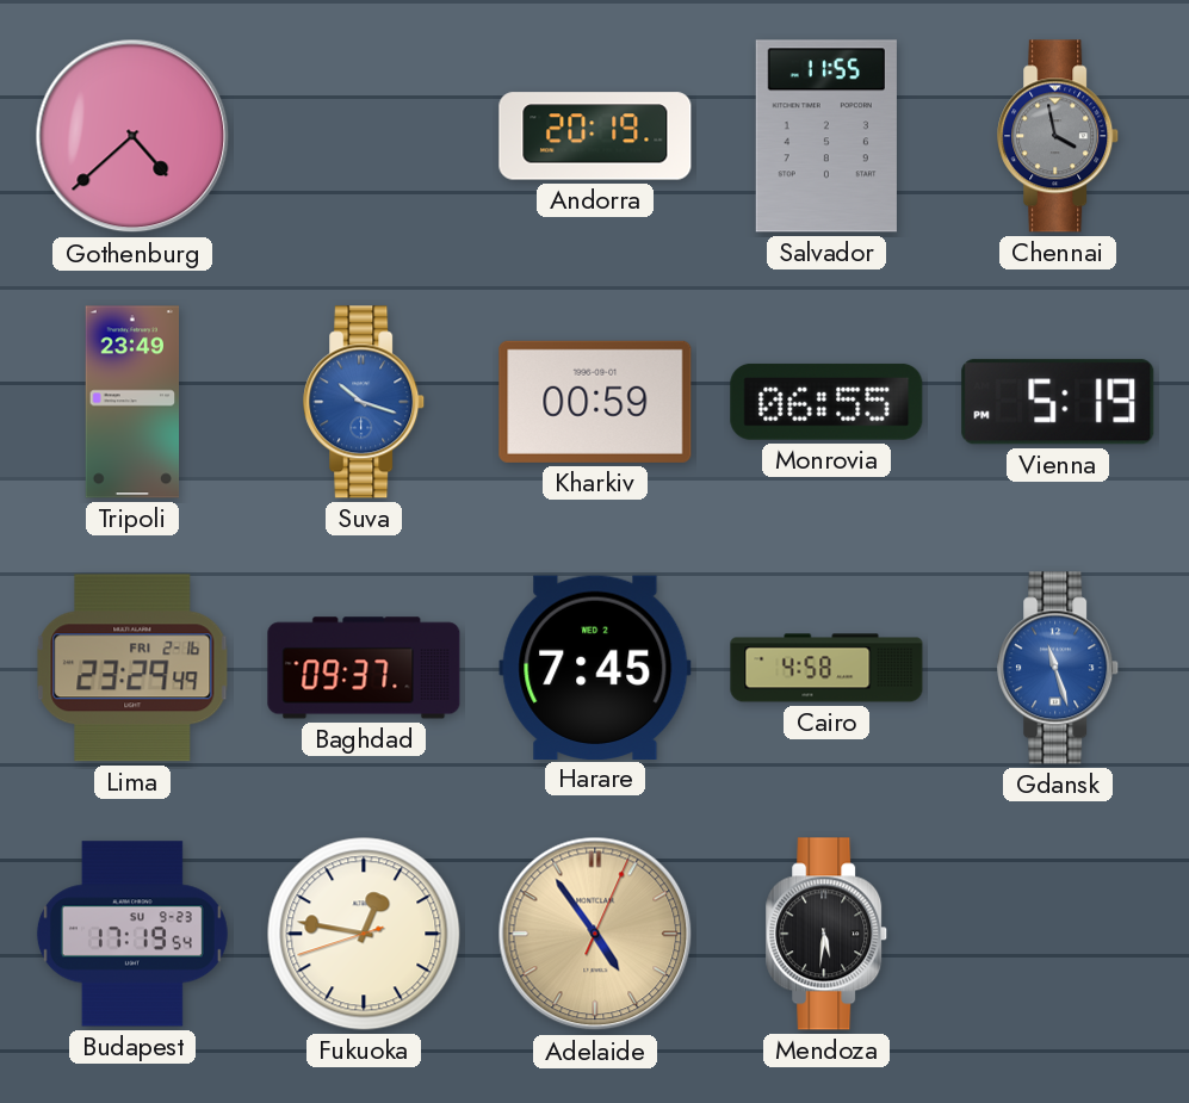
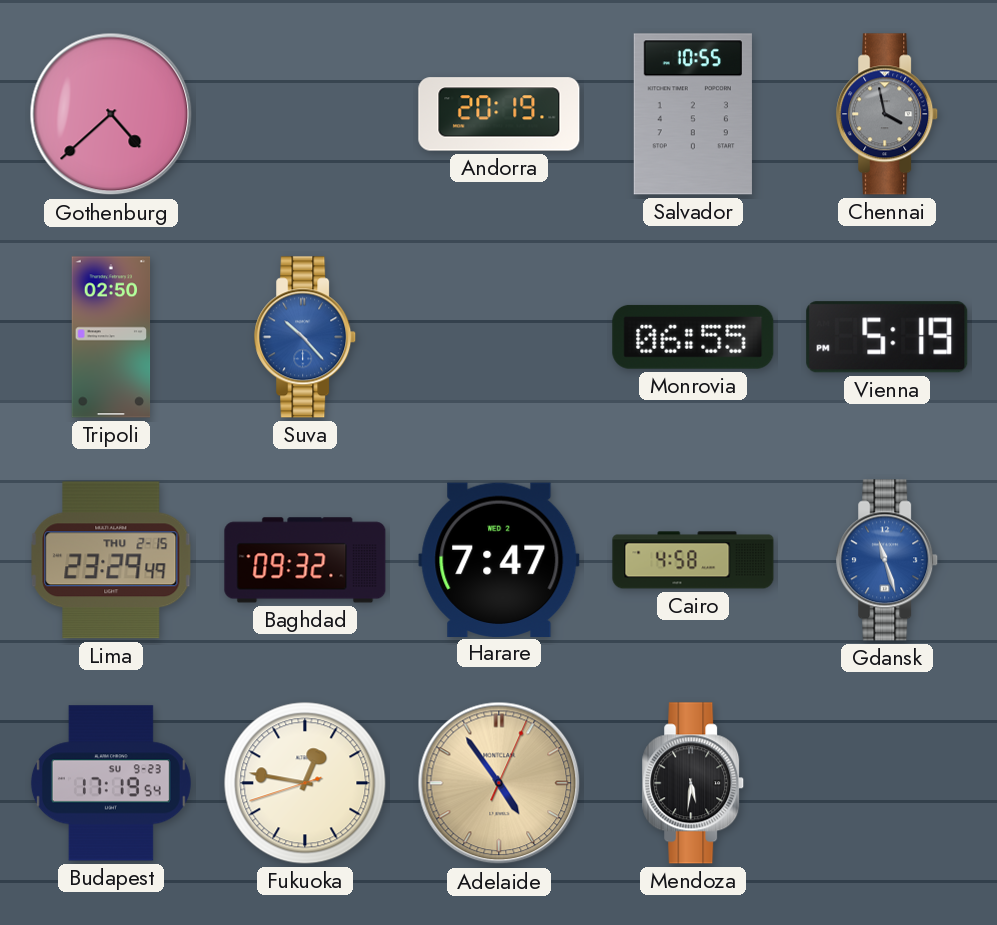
Salvador: 11:55 -> 10:55 (693, 114)
Tripoli: 23:49 -> 02:50 (111, 337)
Suva: 10:18 -> 10:23 (306, 337)
Kharkiv: 00:59 -> none (595, 402)
Lima date: FRI 2-16 -> THU 2-15 (111, 560)
Baghdad: 09:37 -> 09:32 (305, 560)
Harare: 7:45 -> 7:47 (499, 559)
